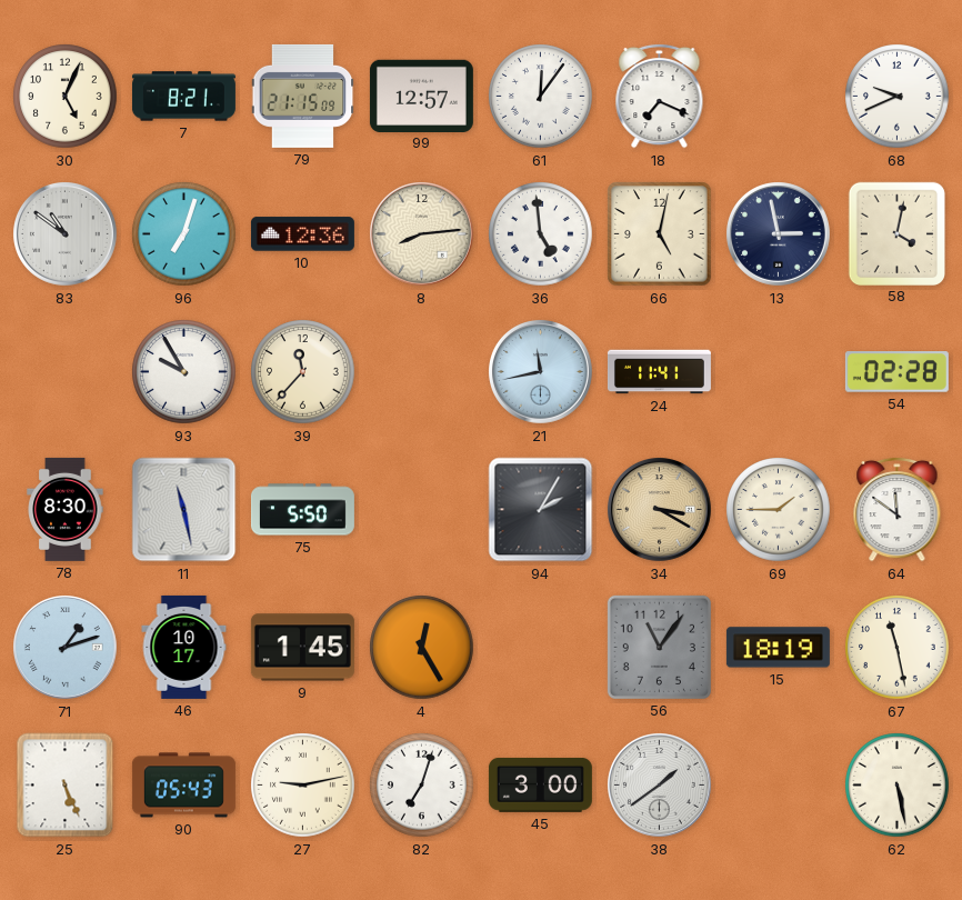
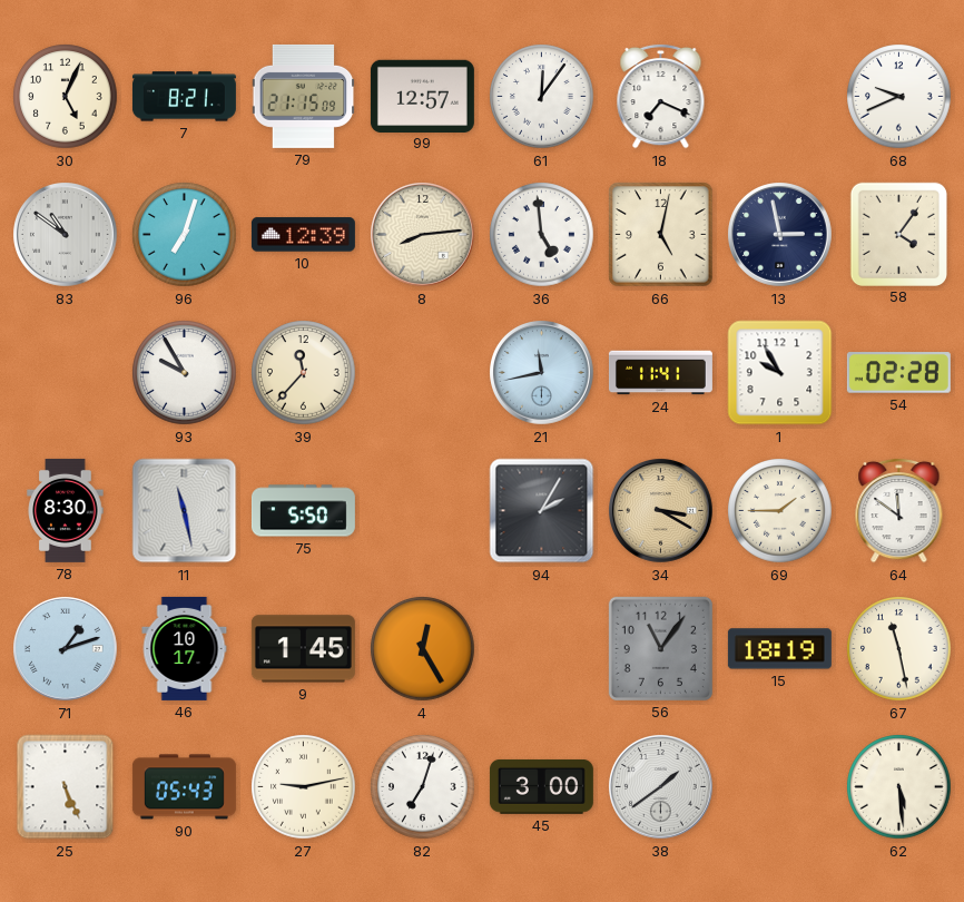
10: 12:36 -> 12:39 (303, 235)
58: 4:02 -> 4:06 (898, 234)
1: none -> 9:55 (780, 373)
62: 5:28 -> 5:29 (899, 787)
